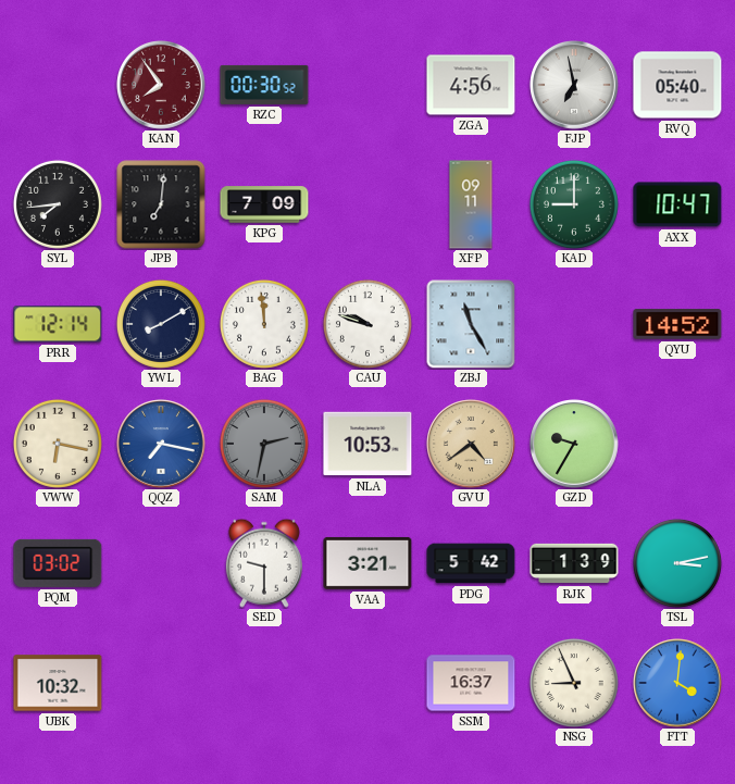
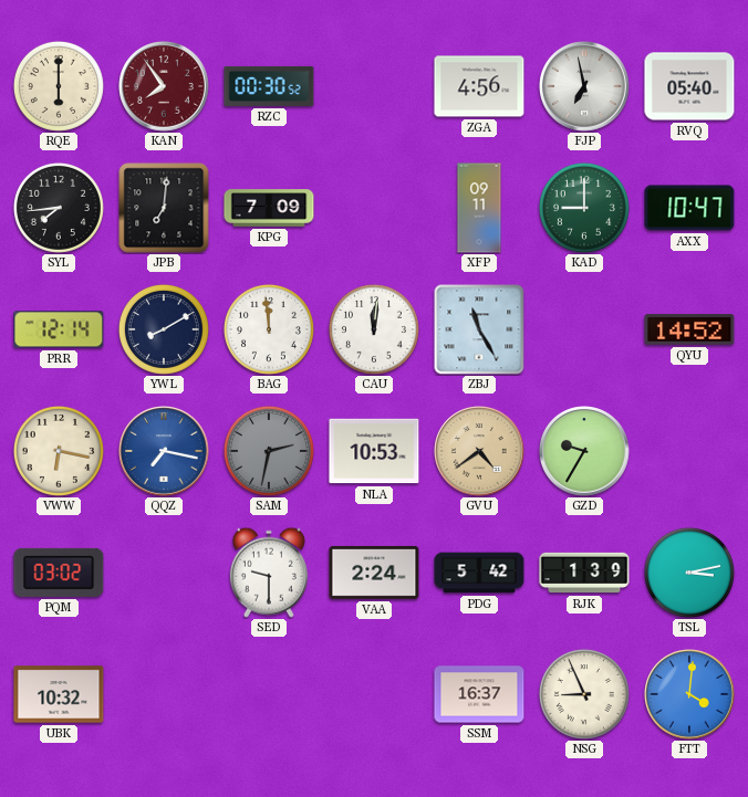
RQE: none -> 6:00 (59, 86)
CAU: 9:48 -> 12:01 (374, 329)
VAA: 3:21 -> 2:24 (374, 573)
